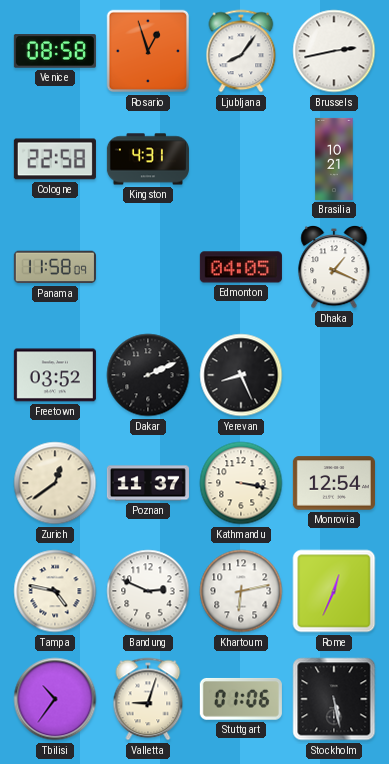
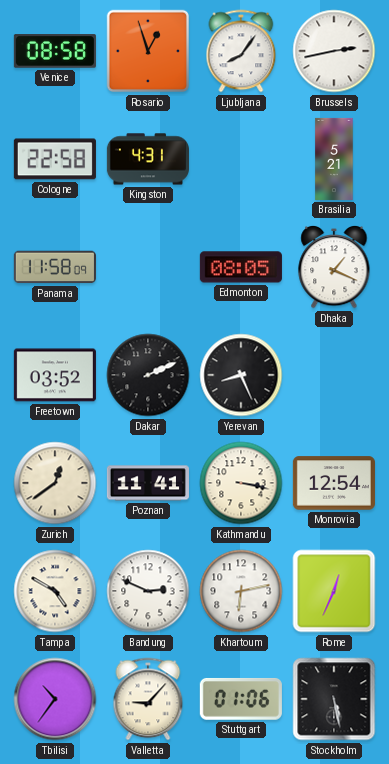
Brasilia: 10:21 -> 5:21 (334, 159)
Edmonton: 04:05 -> 08:05 (241, 267)
Poznan: 11:37 -> 11:41 (148, 483)
Tampa: 4:47 -> 4:50 (55, 591)
Valletta: 9:03 -> 9:07 (148, 699)
